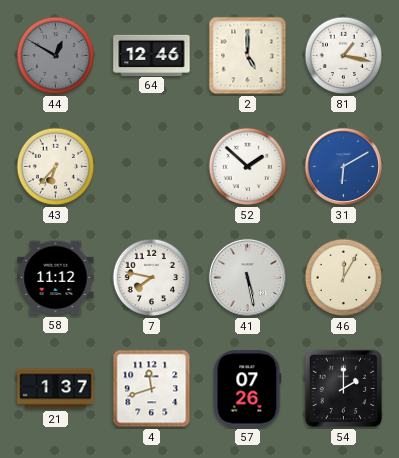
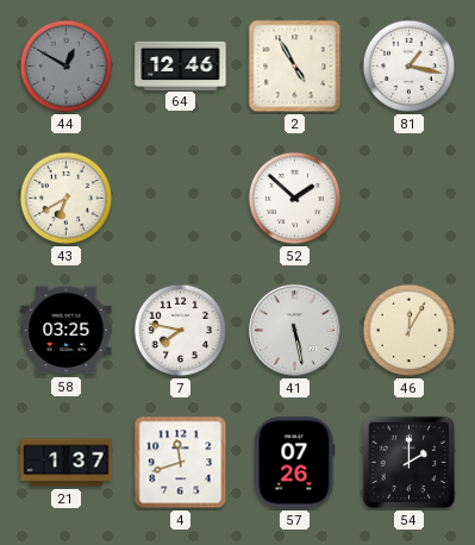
2: 5:00 -> 4:55 (295, 67)
43: 6:37 -> 6:40 (67, 199)
31: 6:10 -> none (343, 166)
58: 11:12 -> 03:25 (67, 331)
